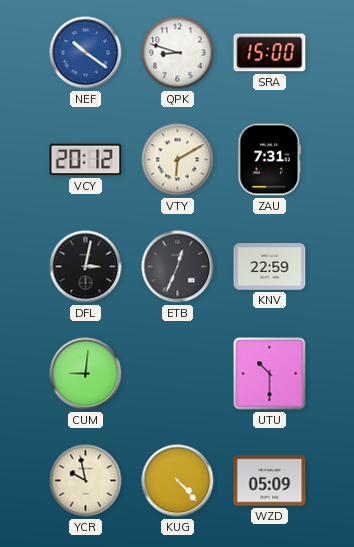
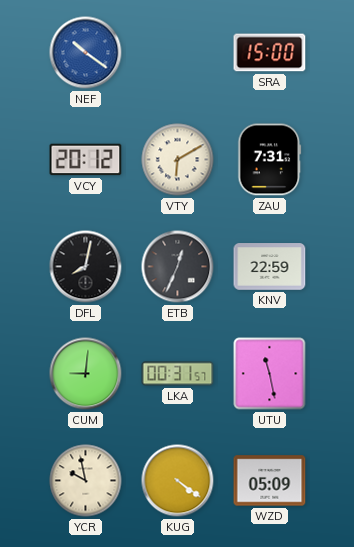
QPK: 8:48 -> none (178, 53)
DFL: 3:02 -> 8:02 (86, 267)
LKA: none -> 00:31 (178, 374)
UTU: 10:30 -> 11:28 (270, 374)
KUG: 4:23 -> 4:21 (178, 481)
